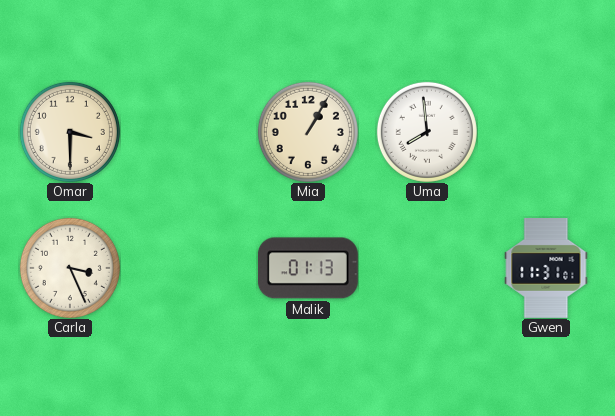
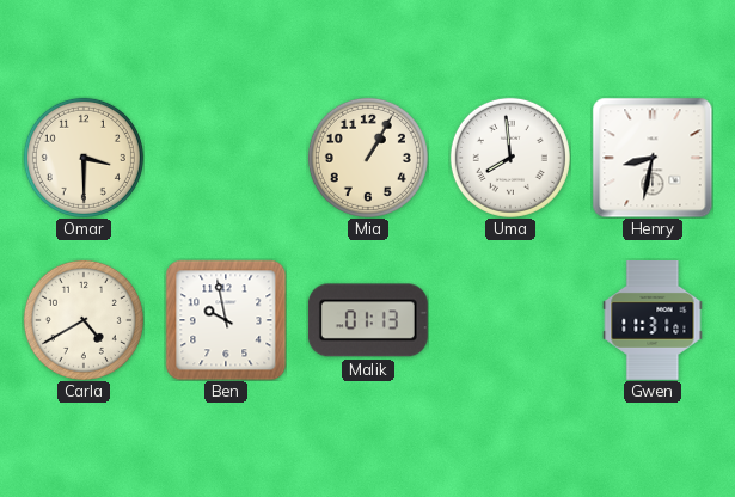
Henry: none -> 8:32 (653, 158)
Carla: 3:26 -> 4:40 (84, 320)
Ben: none -> 9:58 (226, 320)
